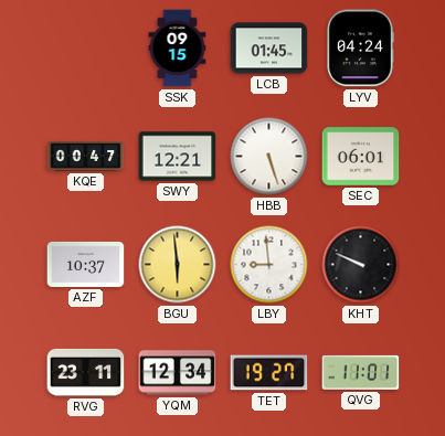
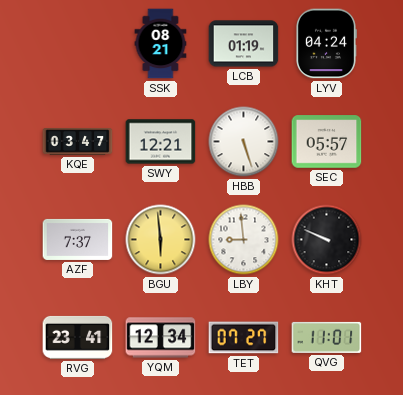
SSK: 09:15 -> 08:21 (161, 44)
LCB: 01:45 -> 01:19 (244, 44)
KQE: 00:47 -> 03:47 (78, 142)
SEC: 06:01 -> 05:57 (327, 142)
AZF: 10:37 -> 7:37 (78, 239)
RVG: 23:11 -> 23:41 (78, 337)
TET: 19:27 -> 07:27 (244, 338)
